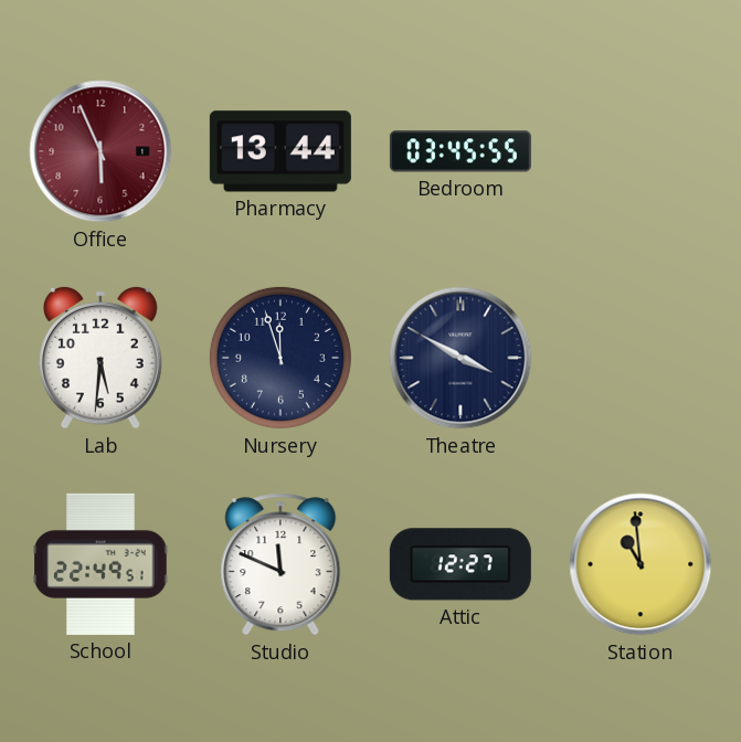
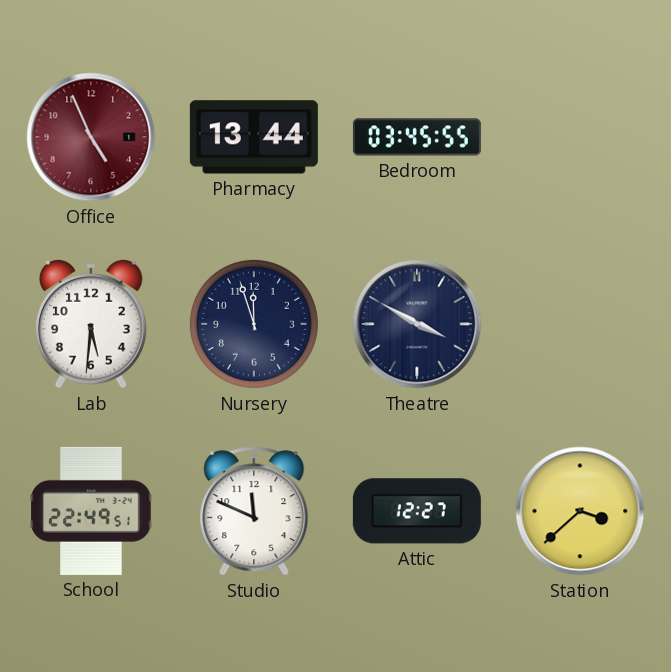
Office: 5:56 -> 4:56 (91, 137)
Station: 10:59 -> 3:38 (580, 511)
